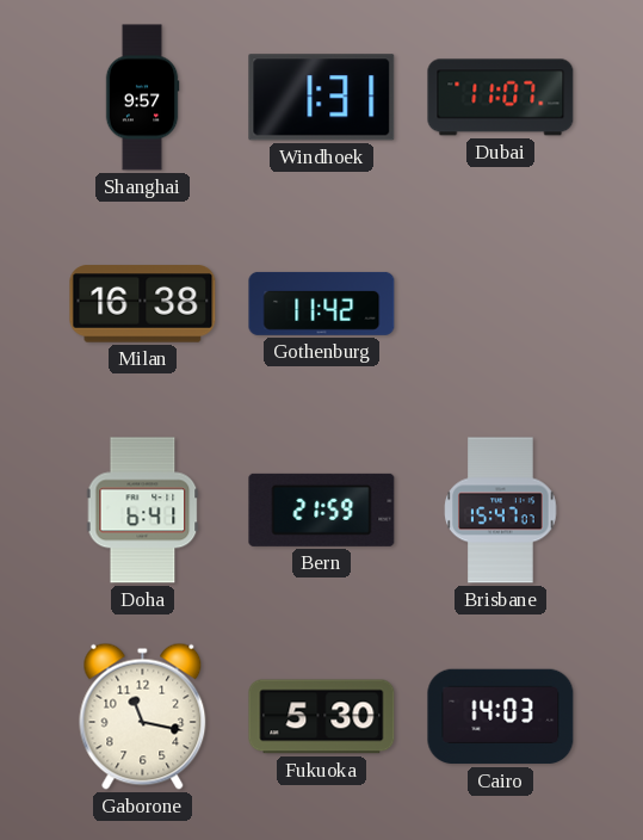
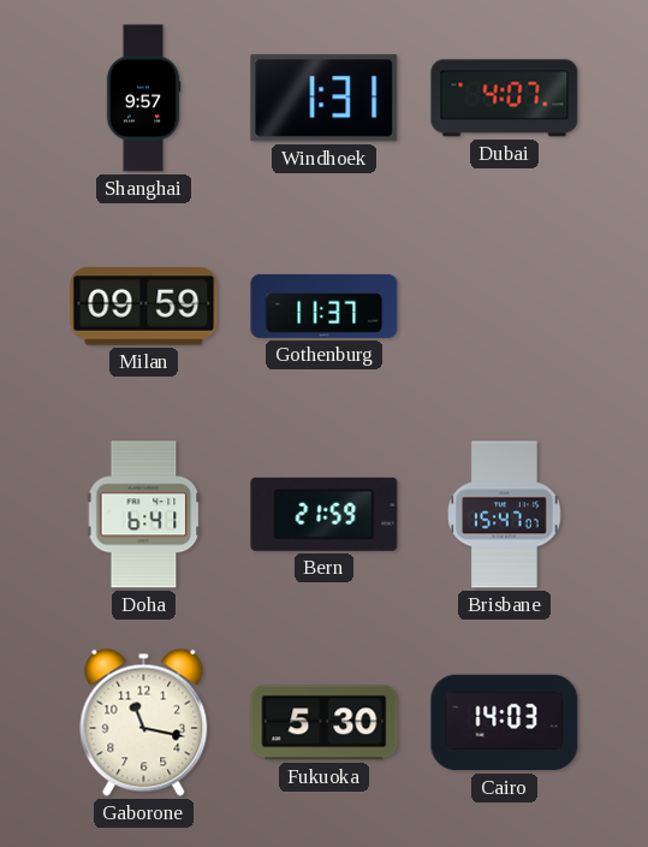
Dubai: 11:07 -> 4:07 (505, 99)
Milan: 16:38 -> 09:59 (144, 307)
Gothenburg: 11:42 -> 11:37 (325, 306)
